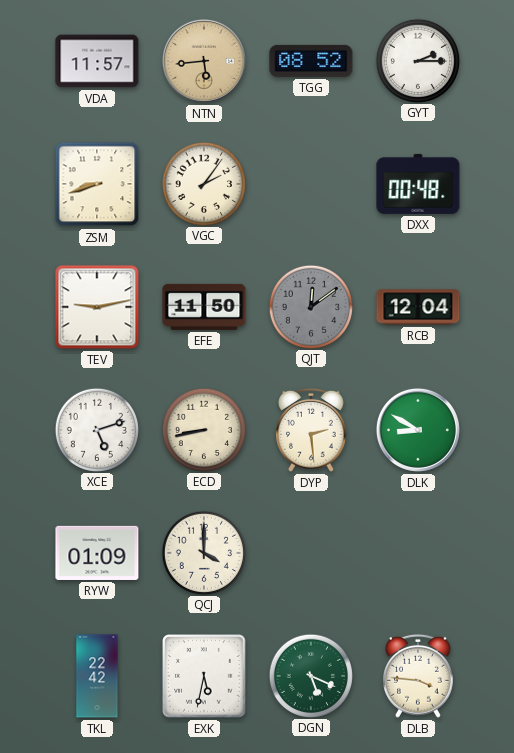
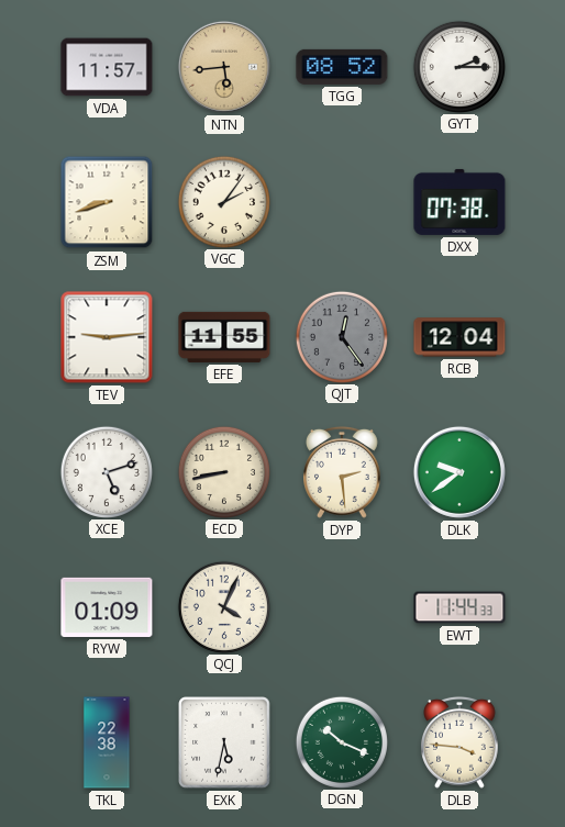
DXX: 00:48 -> 07:38 (459, 202)
TEV: 9:13 -> 9:14 (107, 337)
EFE: 11:50 -> 11:55 (224, 337)
QJT: 12:09 -> 12:24 (341, 336)
DLK: 8:50 -> 9:39 (459, 472)
QCJ: 4:00 -> 4:04 (223, 606)
EWT: none -> 11:44 (459, 607)
TKL: 22:42 -> 22:38 (107, 742)
DGN: 5:19 -> 10:19 (341, 741)
